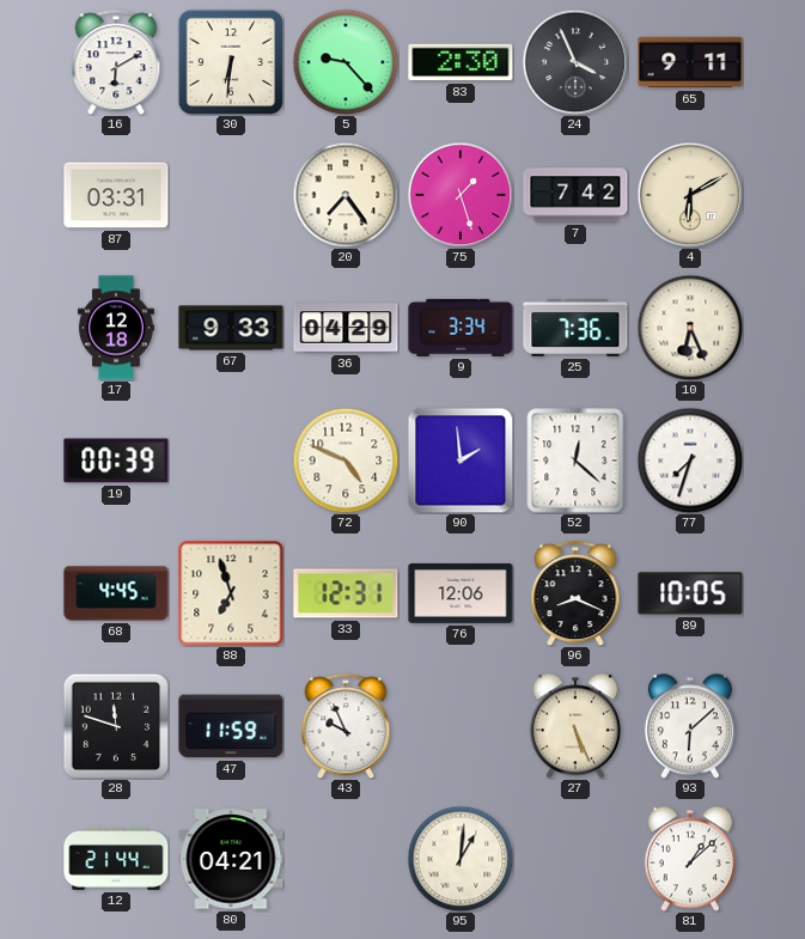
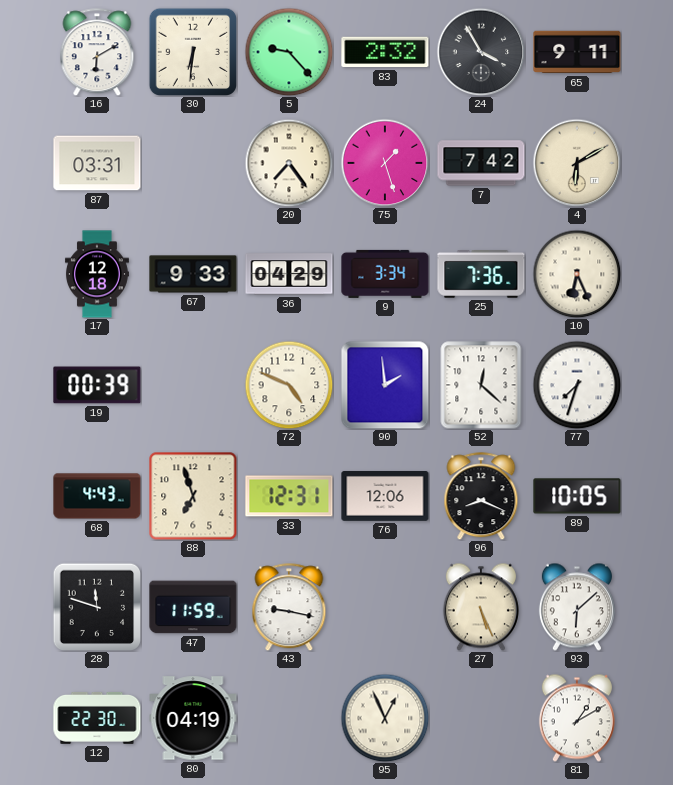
83: 2:30 -> 2:32 (385, 52)
24: 3:56 -> 3:55 (481, 52)
68: 4:45 -> 4:43 (97, 496)
43: 9:56 -> 9:17 (289, 607)
12: 21:44 -> 22:30 (97, 718)
80: 04:21 -> 04:19 (193, 718)
95: 1:01 -> 12:56 (385, 718)
81: 1:08 -> 1:10 (577, 718)
